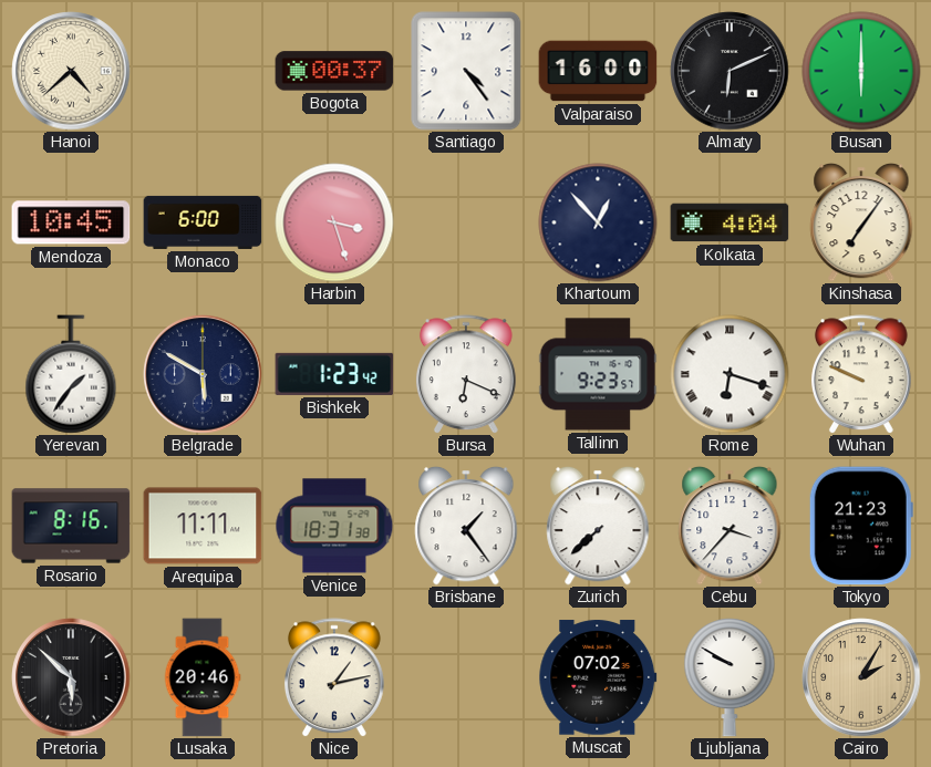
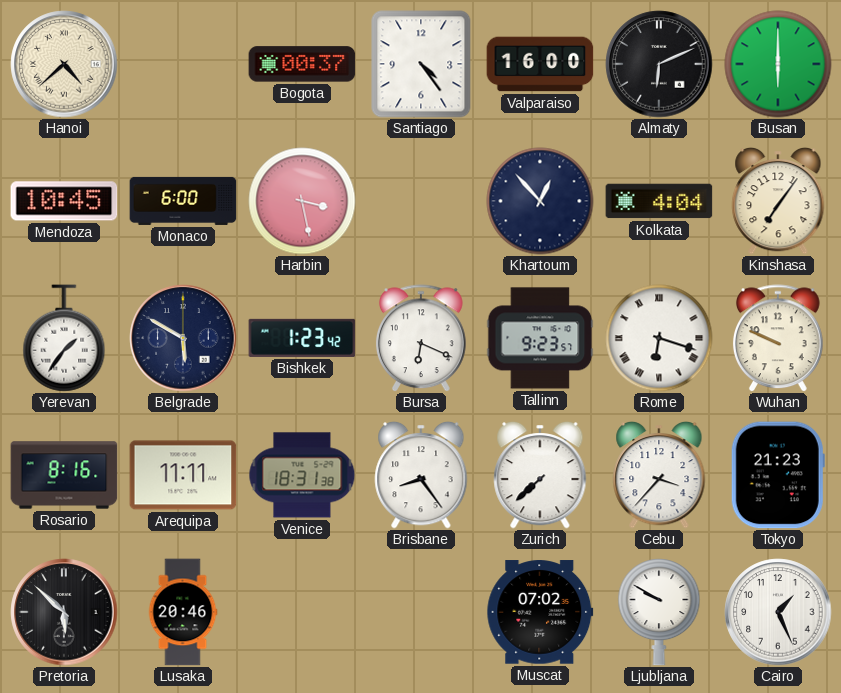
Harbin: 3:27 -> 3:28 (302, 201)
Brisbane: 1:24 -> 8:24 (421, 475)
Nice: 1:13 -> none (334, 677)
Cairo: 2:05 -> 1:26 (778, 612)
Cairo dial: champagne -> white (778, 612)
